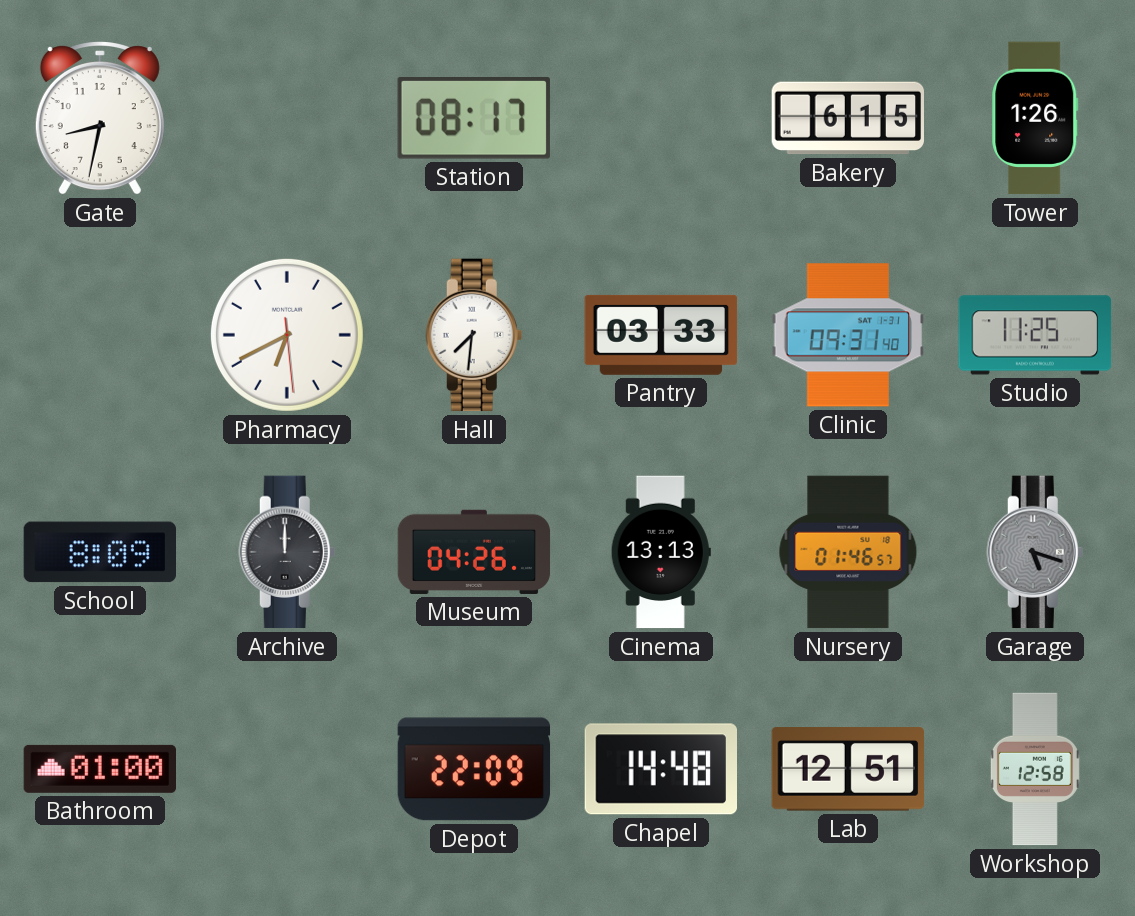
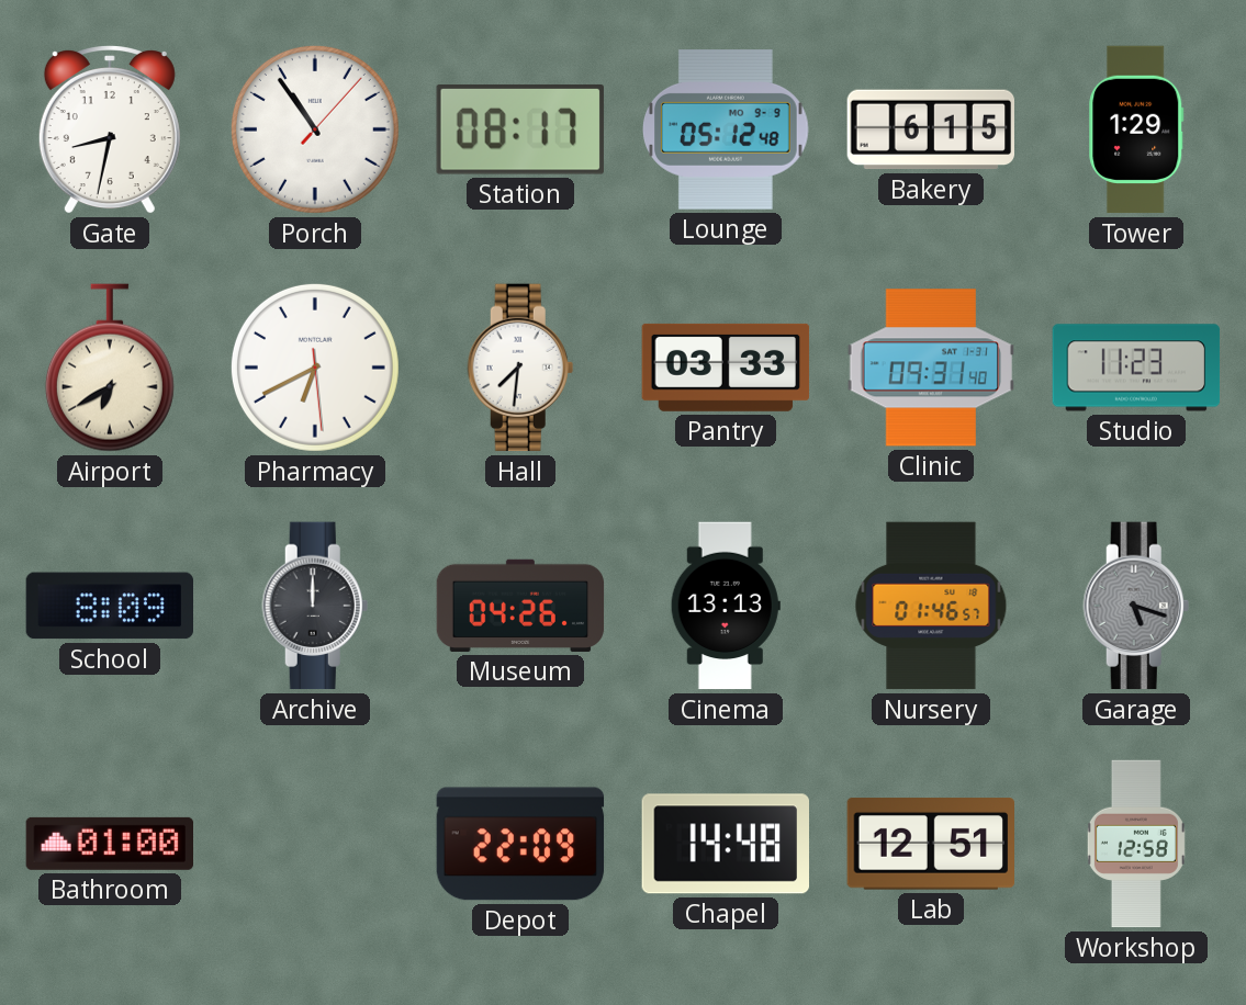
Porch: none -> 10:54 (315, 129)
Lounge: none -> 05:12 (726, 131)
Tower: 1:26 -> 1:29 (1136, 129)
Airport: none -> 6:40 (110, 368)
Studio: 11:25 -> 11:23 (1136, 368)
